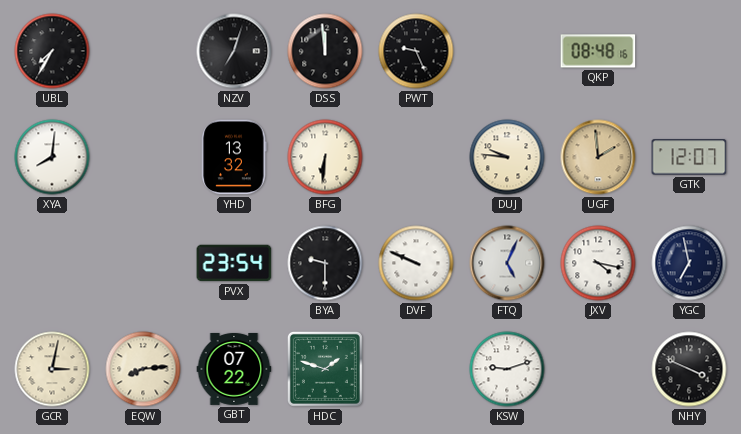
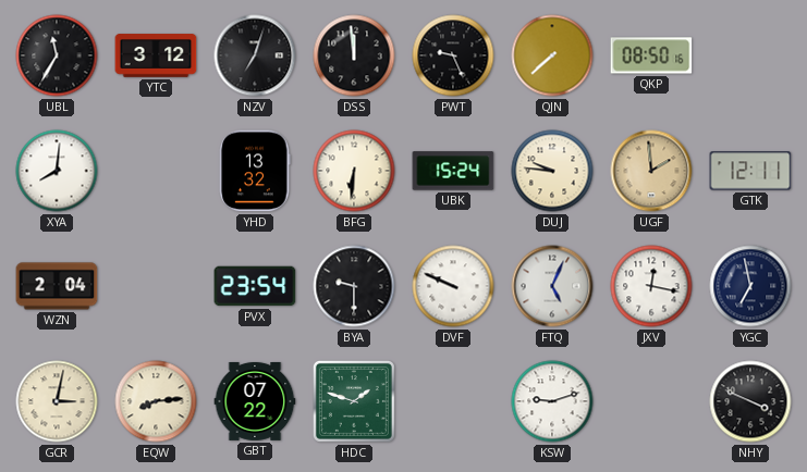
UBL: 7:35 -> 11:35 (57, 55)
YTC: none -> 3:12 (156, 55)
QJN: none -> 7:38 (552, 55)
QKP: 08:48 -> 08:50 (651, 55)
UBK: none -> 15:24 (453, 171)
GTK: 12:07 -> 12:11 (750, 171)
WZN: none -> 2:04 (57, 286)
JXV: 4:17 -> 12:17 (651, 286)
